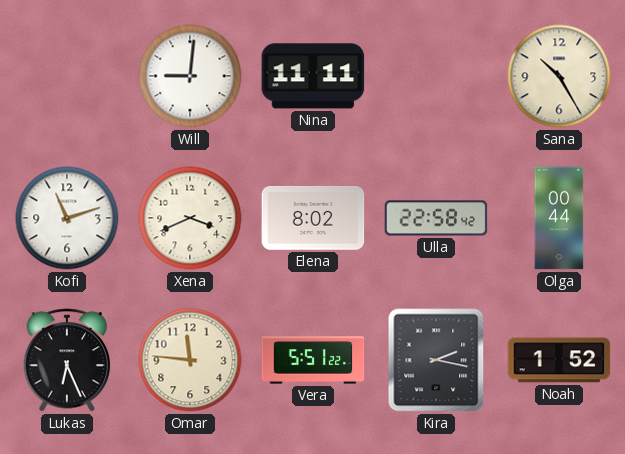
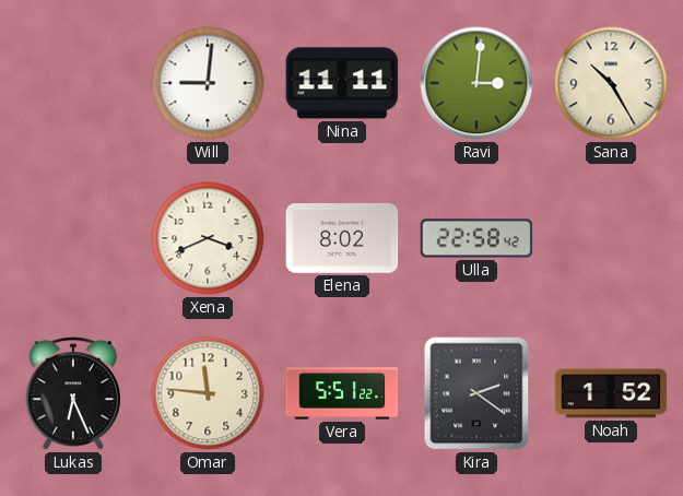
Ravi: none -> 3:01 (476, 83)
Kofi: 11:12 -> none (67, 218)
Olga: 00:44 -> none (559, 218)
Kira: 2:17 -> 2:21 (476, 393)
